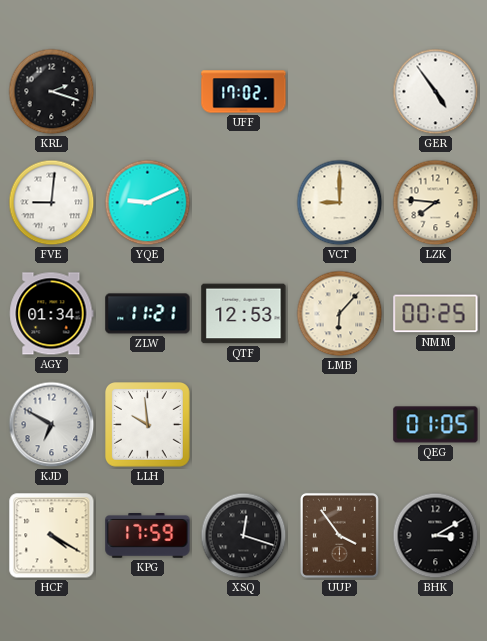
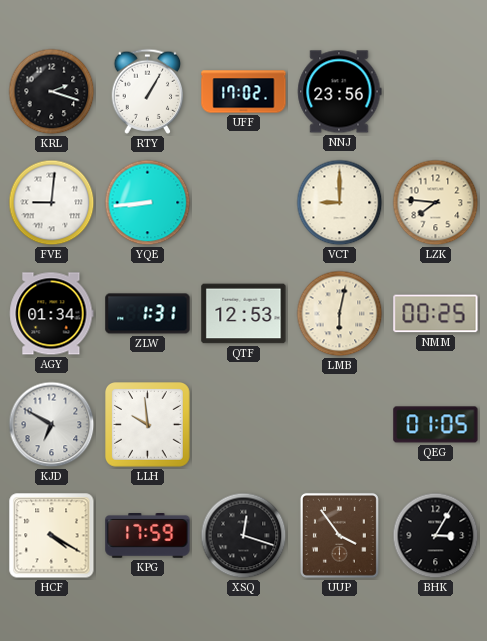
RTY: none -> 1:05 (148, 91)
NNJ: none -> 23:56 (340, 92)
GER: 4:54 -> none (436, 92)
YQE: 9:11 -> 8:44 (148, 203)
ZLW: 11:21 -> 1:31 (148, 314)
LMB: 6:07 -> 6:02 (340, 314)
BHK: 3:10 -> 3:05 (436, 536)
